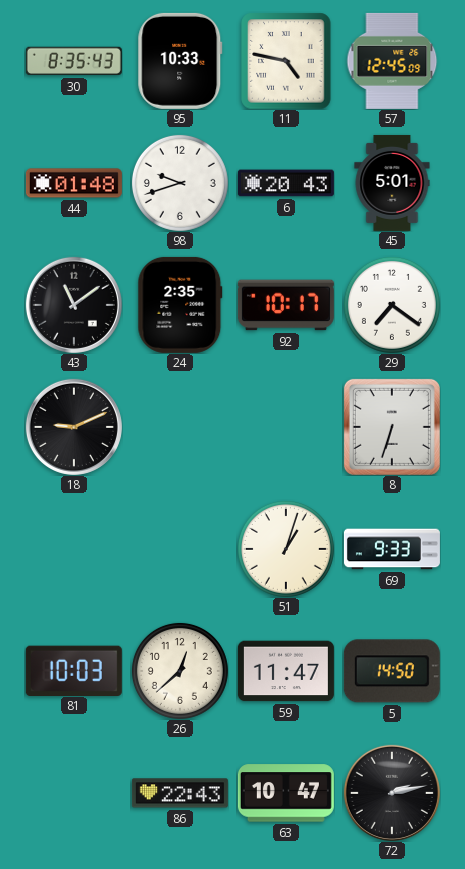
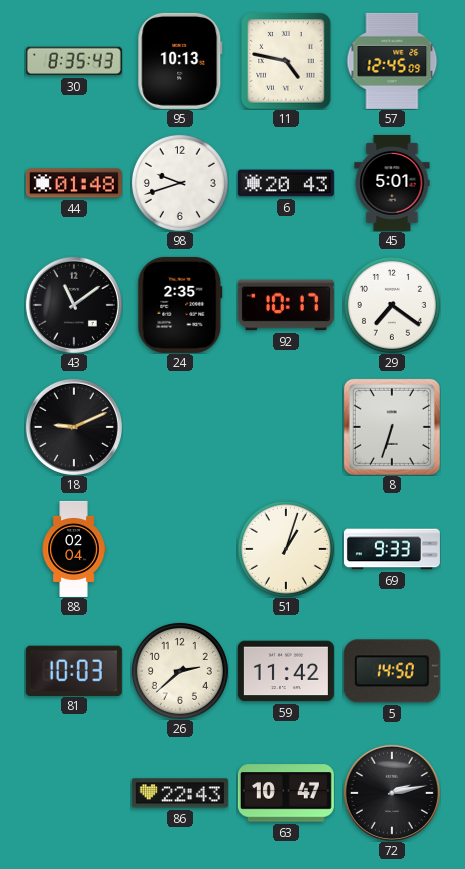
95: 10:33 -> 10:13 (180, 61)
88: none -> 02:04 (74, 549)
26: 12:38 -> 2:38 (180, 671)
59: 11:47 -> 11:42 (286, 671)
